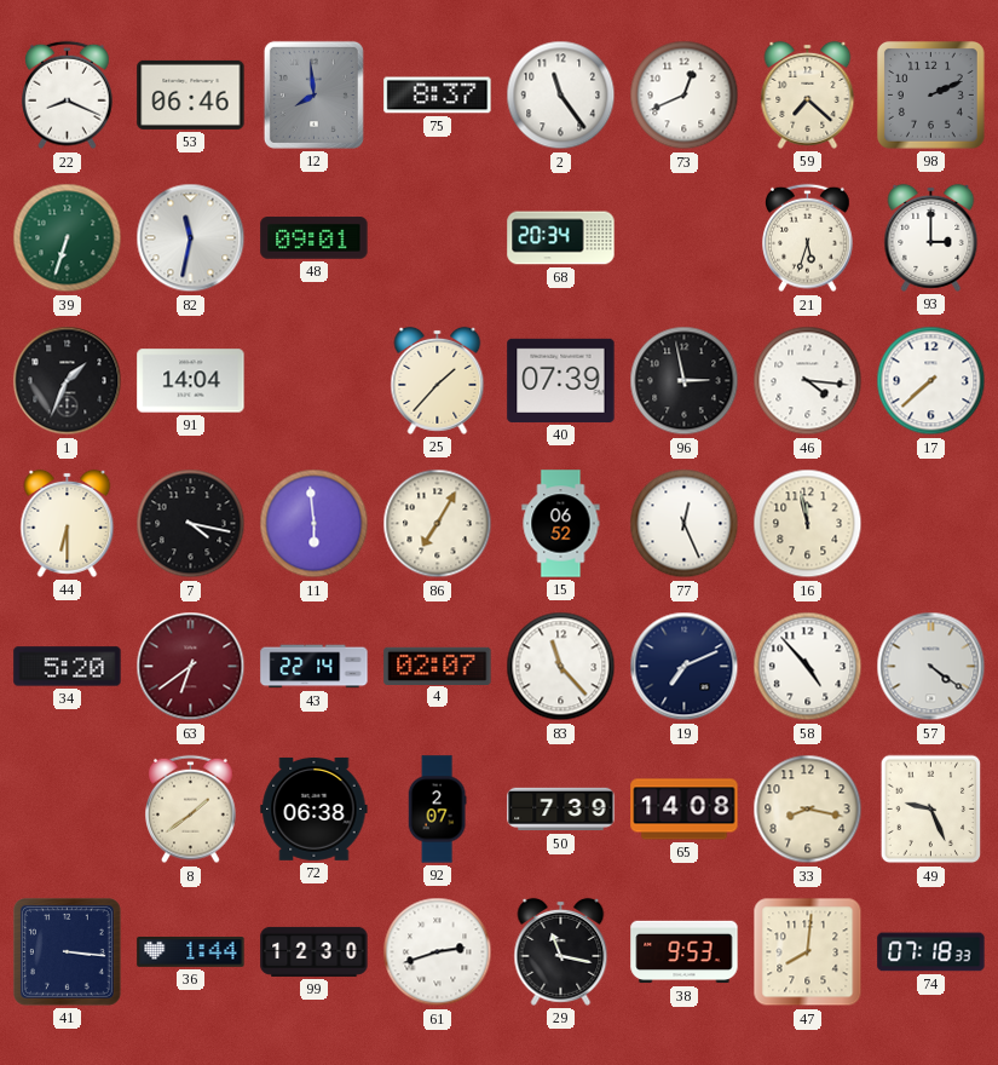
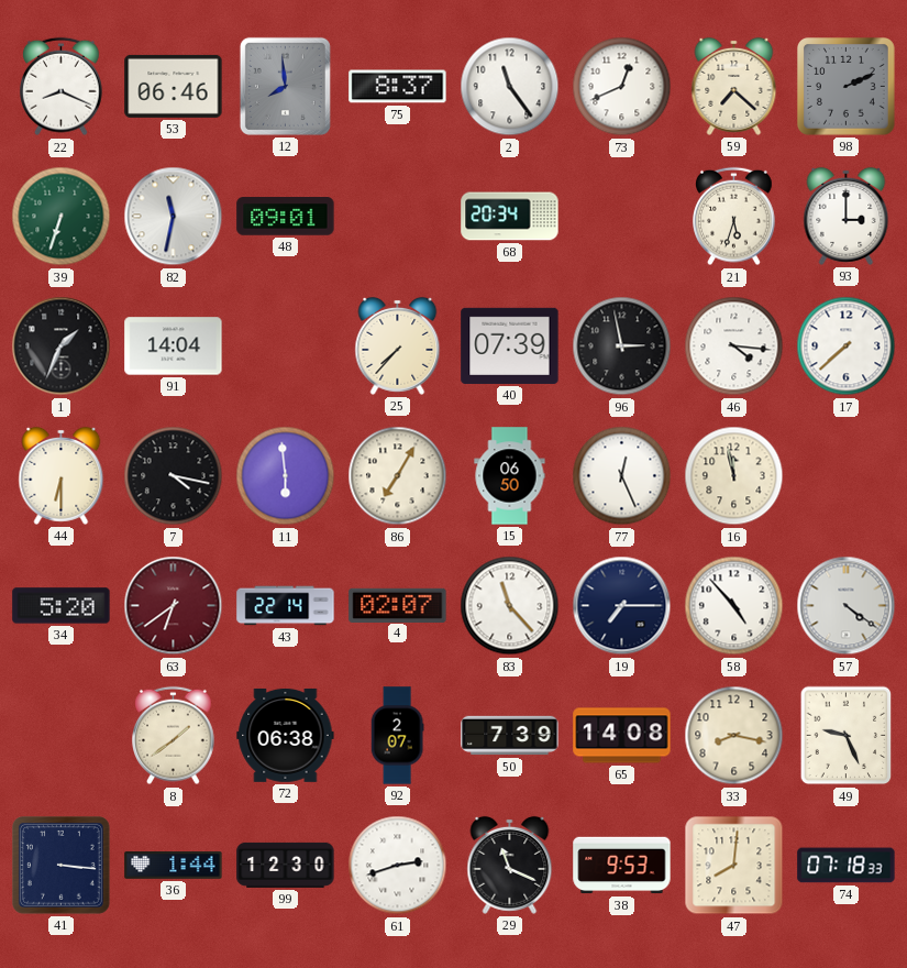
25: 1:37 -> 7:37 (398, 345)
15: 06:52 -> 06:50 (510, 476)
19: 7:11 -> 7:15 (622, 606)
29: 11:17 -> 11:19 (510, 865)
